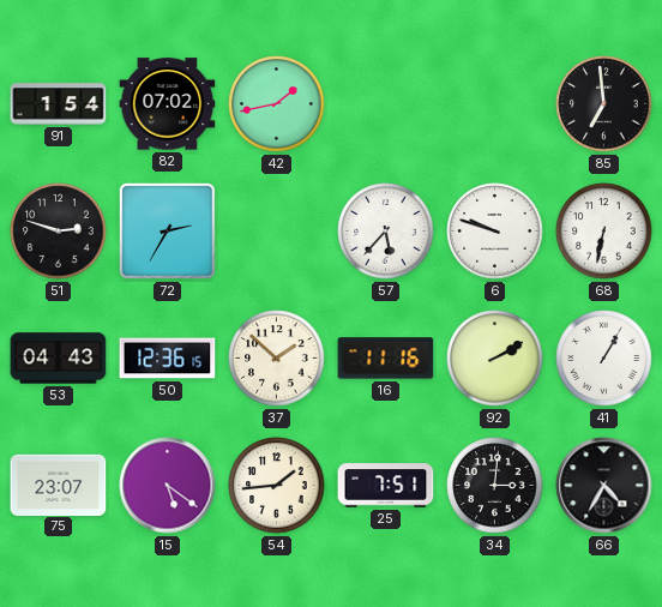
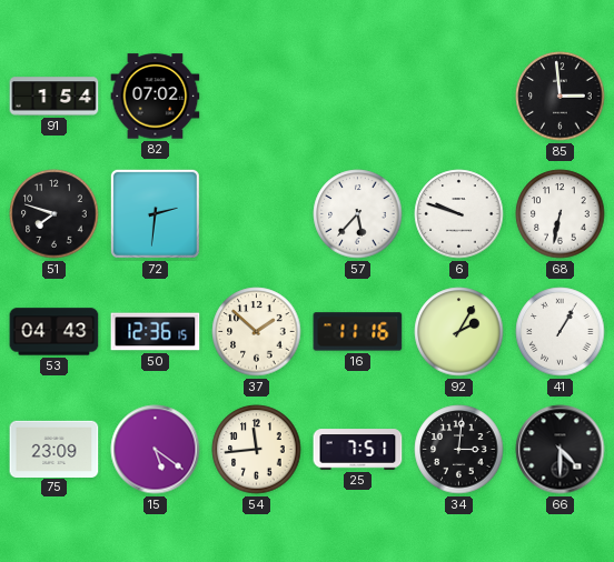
42: 1:43 -> none (277, 104)
85: 6:59 -> 2:59 (561, 97)
51: 2:48 -> 7:48 (55, 214)
72: 2:35 -> 2:31 (155, 213)
92: 2:10 -> 2:05 (459, 332)
75: 23:07 -> 23:09 (55, 449)
54: 1:44 -> 11:44 (257, 450)
66: 4:35 -> 4:30 (561, 450)
